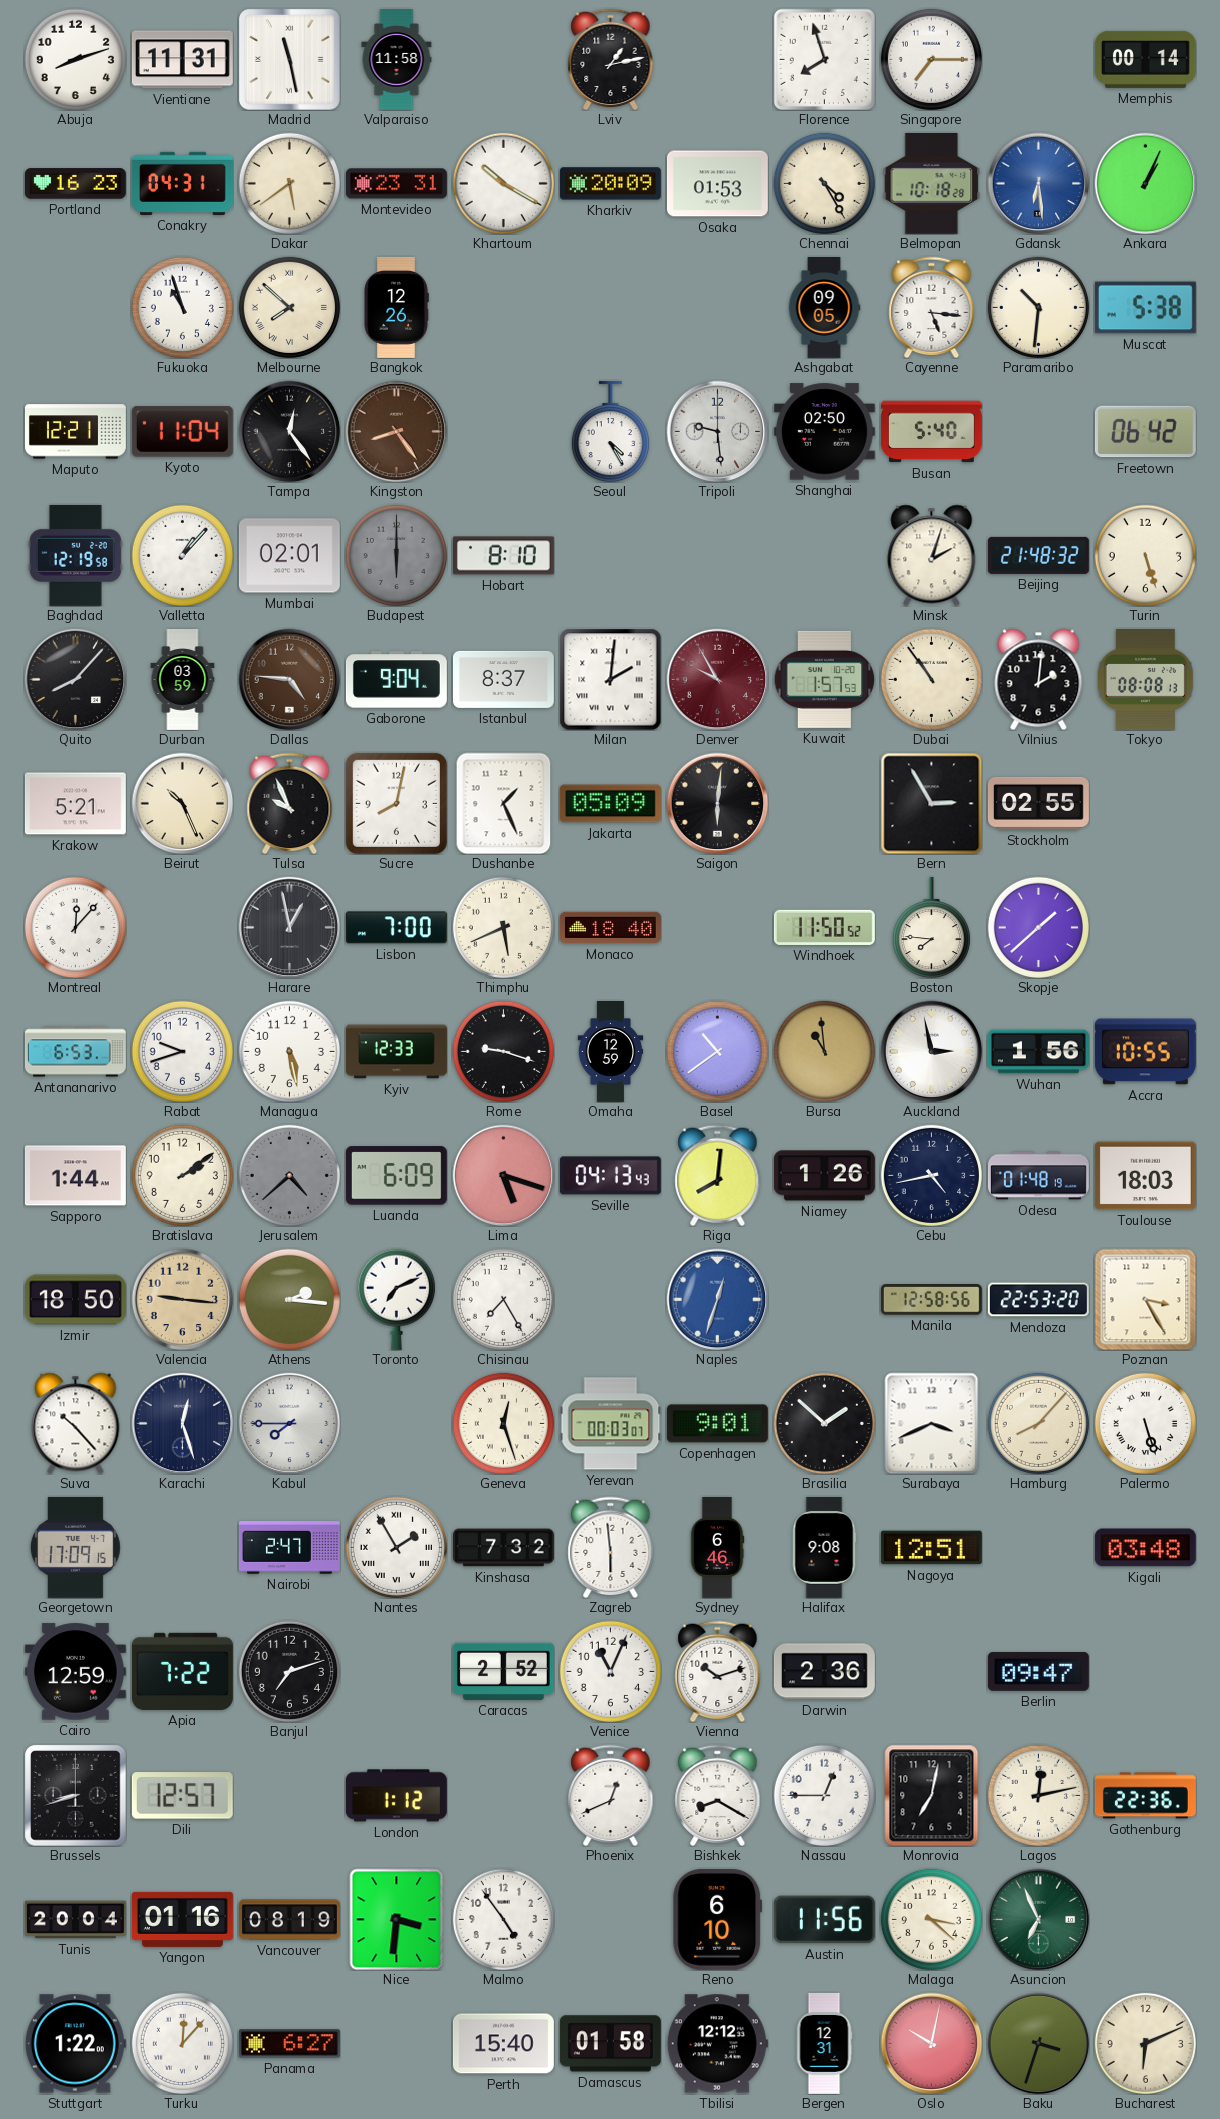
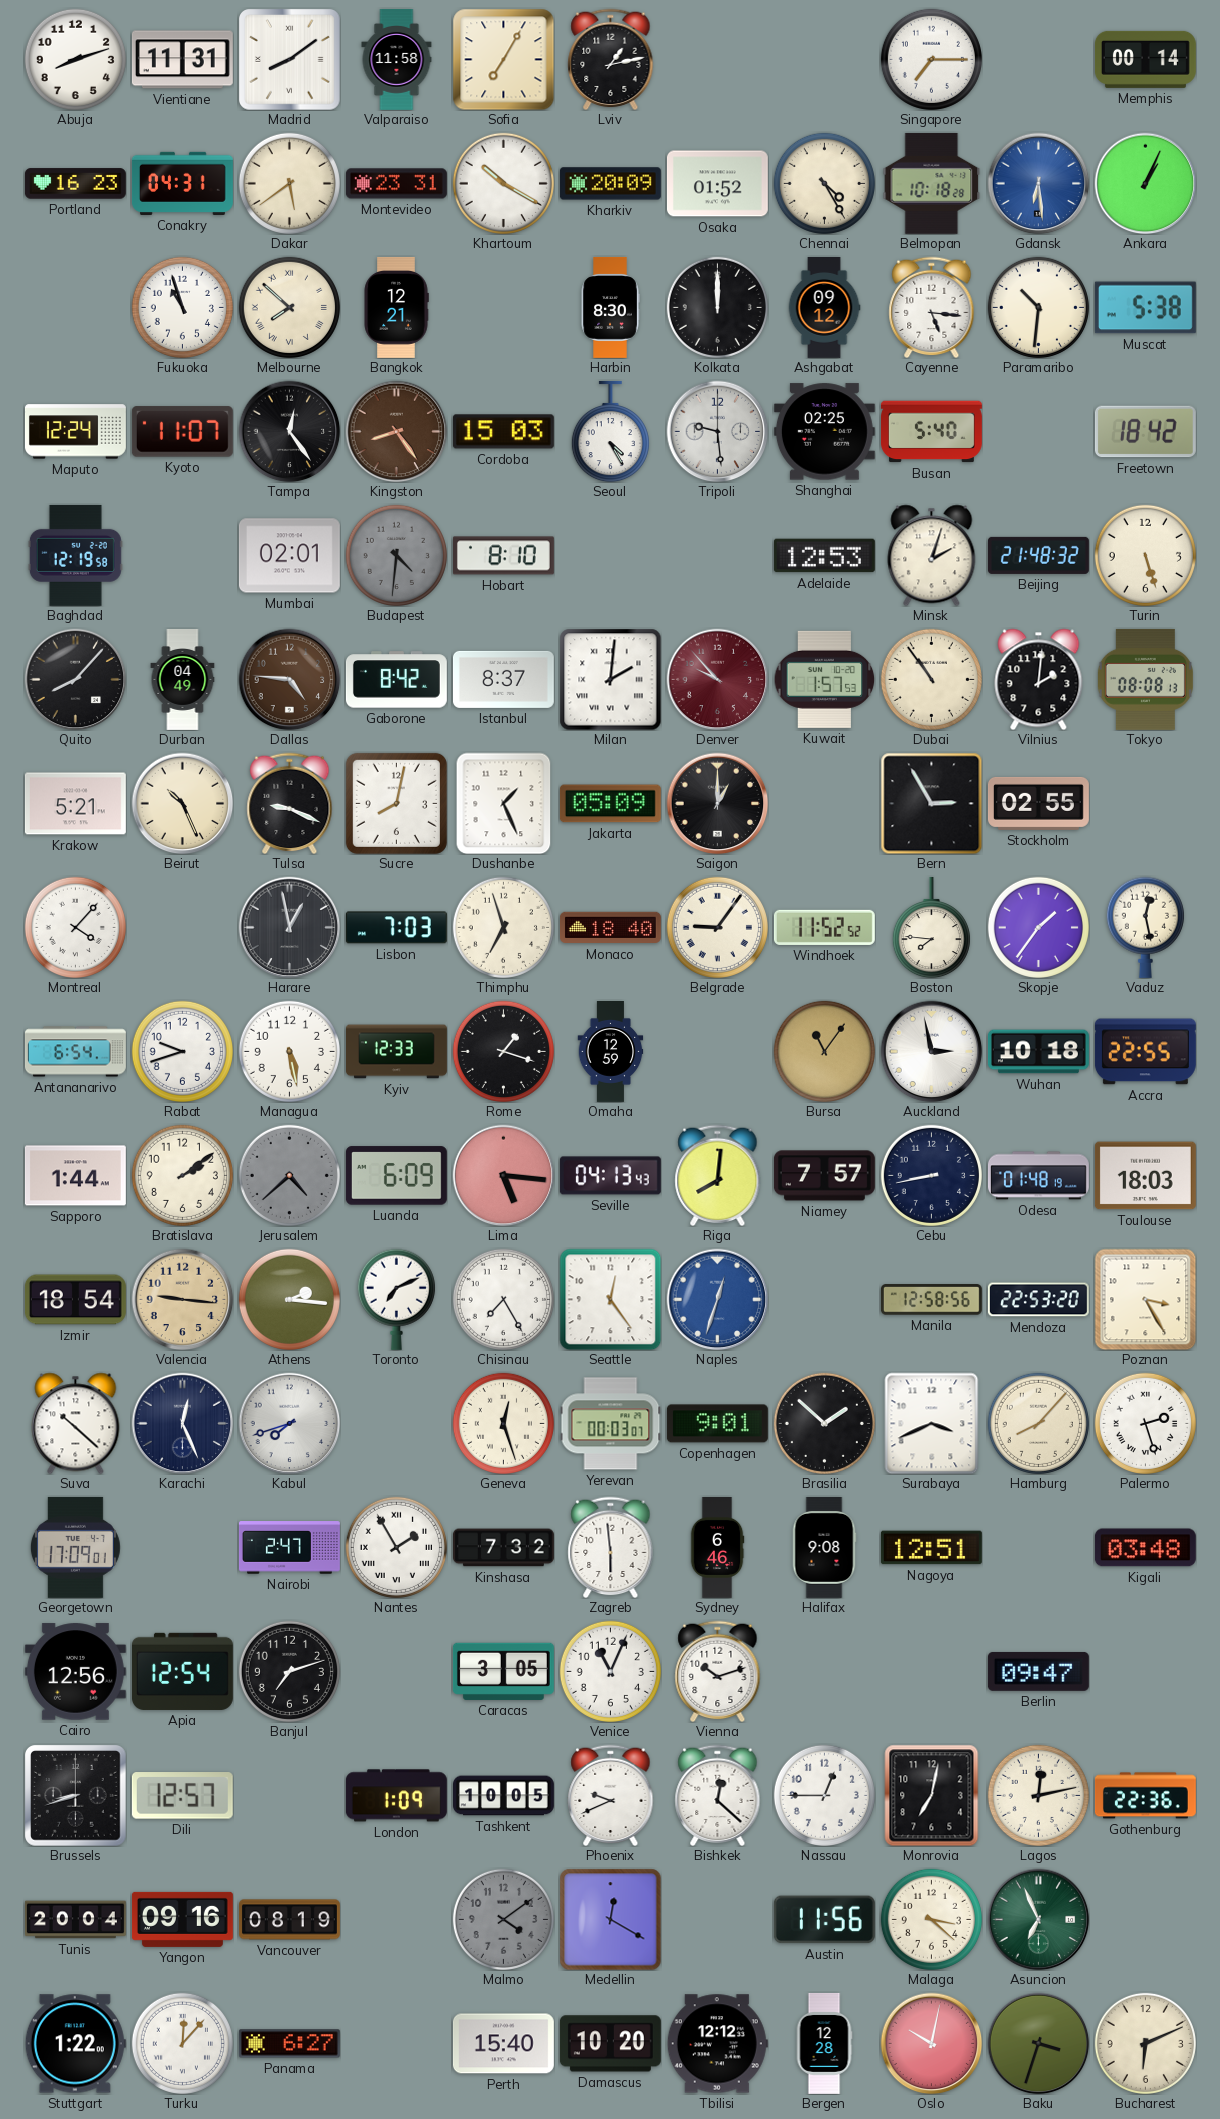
Madrid: 11:28 -> 8:09 (290, 60)
Sofia: none -> 7:05 (503, 59)
Florence: 7:57 -> none (824, 59)
Osaka: 01:53 -> 01:52 (717, 184)
Bangkok: 12:26 -> 12:21 (396, 307)
Harbin: none -> 8:30 (610, 307)
Kolkata: none -> 12:00 (717, 307)
Ashgabat: 09:05 -> 09:12 (824, 307)
Maputo: 12:21 -> 12:24 (75, 432)
Kyoto: 11:04 -> 11:07 (182, 432)
Cordoba: none -> 15:03 (503, 432)
Shanghai: 02:50 -> 02:25 (824, 432)
Freetown: 06:42 -> 18:42 (1145, 432)
Valletta: 1:07 -> none (182, 555)
Budapest: 6:00 -> 4:31 (396, 555)
Adelaide: none -> 12:53 (824, 556)
Durban: 03:59 -> 04:49 (183, 680)
Gaborone: 9:04 -> 8:42 (396, 680)
Denver: 9:55 -> 9:53 (717, 679)
Tulsa: 9:56 -> 9:19 (290, 803)
Saigon: 6:01 -> 1:00 (717, 803)
Montreal: 12:07 -> 4:07 (75, 927)
Lisbon: 7:00 -> 7:03 (396, 928)
Thimphu: 5:41 -> 6:57 (503, 927)
Belgrade: none -> 9:06 (717, 927)
Windhoek: 11:50 -> 11:52 (824, 927)
Skopje: 1:38 -> 1:36 (1038, 927)
Vaduz: none -> 12:28 (1145, 927)
Antananarivo: 6:53 -> 6:54 (75, 1052)
Rome: 9:18 -> 1:18 (503, 1051)
Basel: 10:39 -> none (717, 1051)
Bursa: 10:59 -> 11:06 (824, 1051)
Wuhan: 1:56 -> 10:18 (1038, 1052)
Accra: 10:55 -> 22:55 (1145, 1052)
Lima: 5:18 -> 5:16 (503, 1175)
Niamey: 1:26 -> 7:57 (824, 1176)
Cebu: 4:43 -> 8:43 (931, 1175)
Izmir: 18:50 -> 18:54 (75, 1300)
Seattle: none -> 12:24 (610, 1299)
Suva: 10:23 -> 10:22 (76, 1423)
Karachi: 12:27 -> 12:26 (182, 1423)
Kabul: 7:45 -> 7:42 (289, 1423)
Palermo: 5:27 -> 2:27 (1145, 1423)
Georgetown: 17:09:15 -> 17:09:01 (75, 1547)
Cairo: 12:59 -> 12:56 (75, 1672)
Apia: 7:22 -> 12:54 (182, 1671)
Caracas: 2:52 -> 3:05 (503, 1671)
Darwin: 2:36 -> none (824, 1672)
London: 1:12 -> 1:09 (396, 1796)
Tashkent: none -> 10:05 (504, 1796)
Phoenix: 12:41 -> 9:41 (611, 1795)
Bishkek: 8:20 -> 12:22 (718, 1795)
Yangon: 01:16 -> 09:16 (182, 1919)
Nice: 3:31 -> none (397, 1919)
Malmo: 4:54 -> 4:09 (503, 1919)
Malmo dial: white -> grey (503, 1919)
Medellin: none -> 12:20 (610, 1919)
Reno: 6:10 -> none (718, 1919)
Damascus: 01:58 -> 10:20 (610, 2044)
Bergen: 12:31 -> 12:28 (824, 2043)
